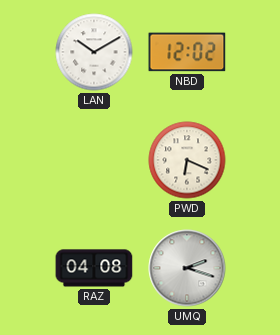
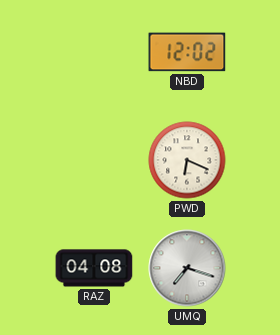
LAN: 10:10 -> none (94, 52)
UMQ: 2:18 -> 7:18 (187, 268)
